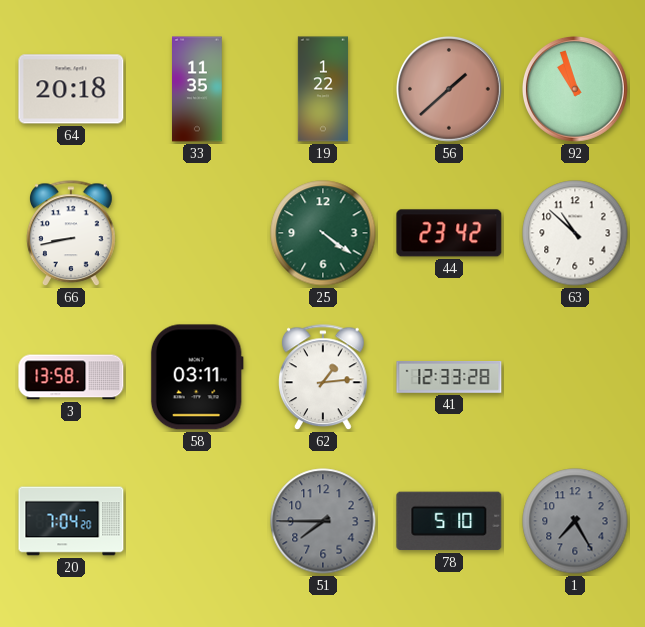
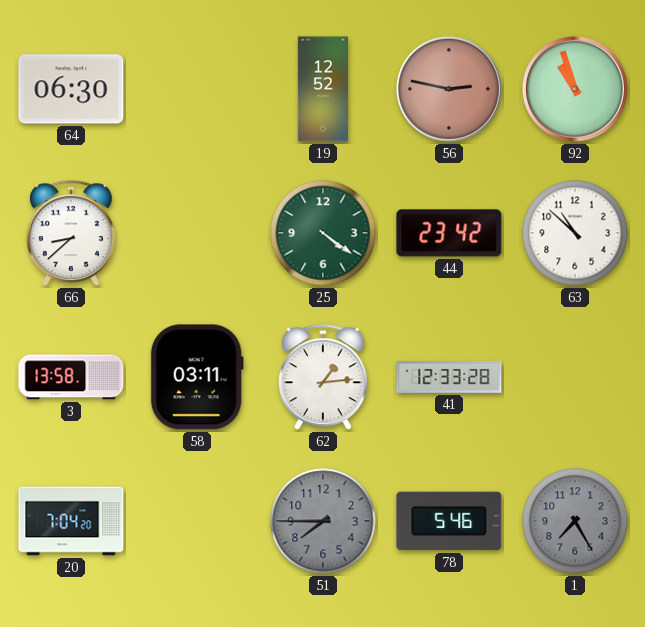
64: 20:18 -> 06:30 (71, 89)
33: 11:35 -> none (197, 89)
19: 1:22 -> 12:52 (323, 89)
56: 1:38 -> 2:47 (449, 89)
66: 8:43 -> 8:38 (72, 234)
78: 5:10 -> 5:46 (449, 521)
